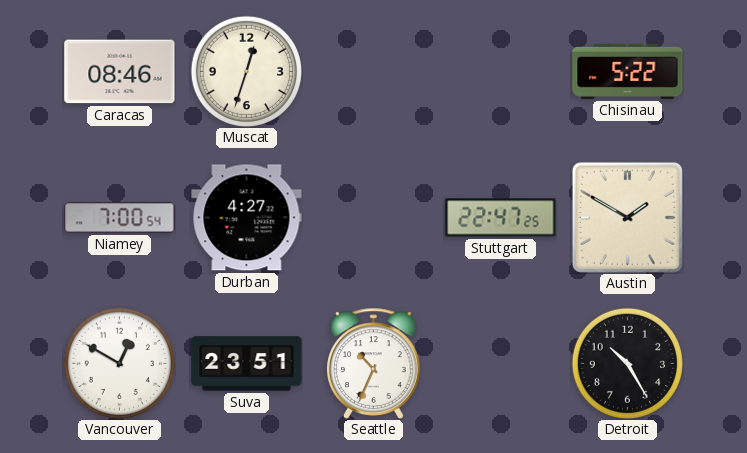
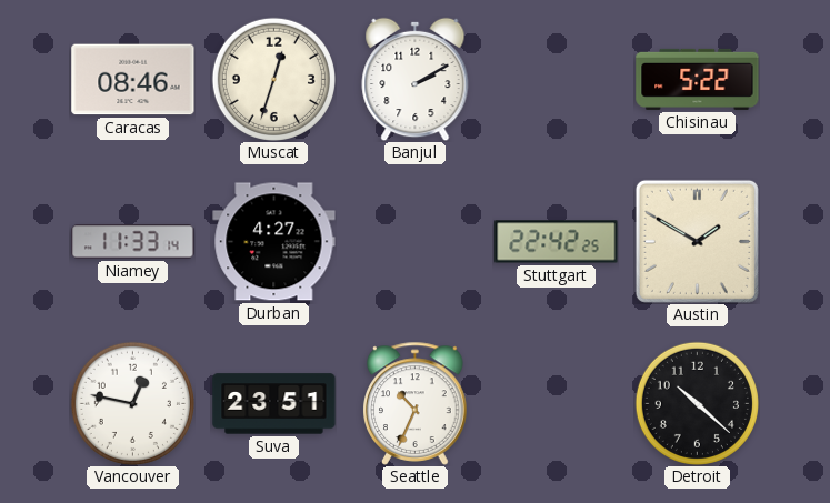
Banjul: none -> 2:10 (416, 79)
Niamey: 7:00 -> 11:33 (133, 242)
Stuttgart: 22:47 -> 22:42 (557, 242)
Vancouver: 12:50 -> 12:47 (132, 403)
Detroit: 10:25 -> 10:22 (697, 403)
